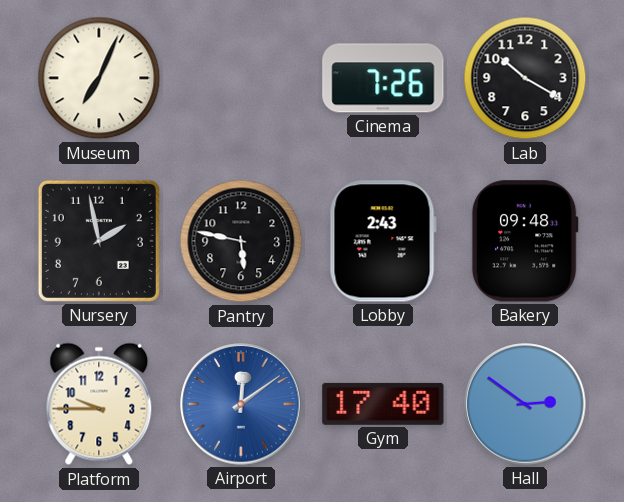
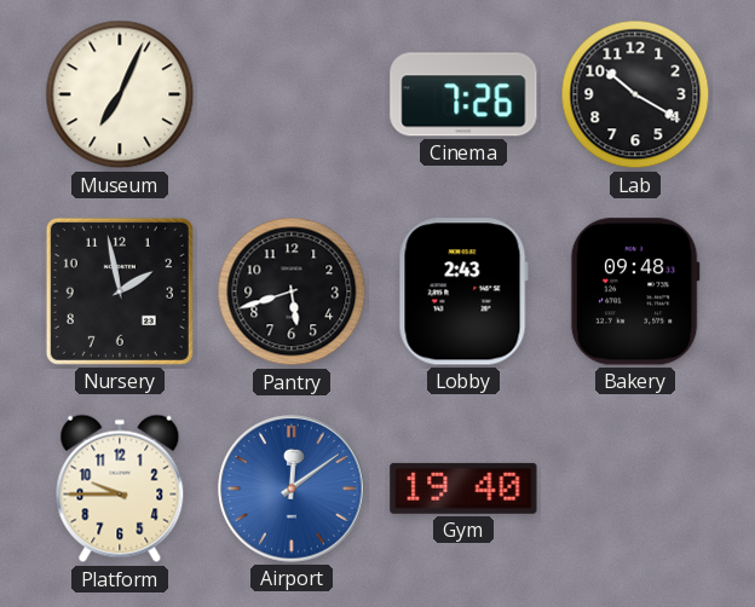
Pantry: 5:47 -> 5:42 (292, 291)
Gym: 17:40 -> 19:40 (463, 489)
Hall: 2:51 -> none (525, 404)
